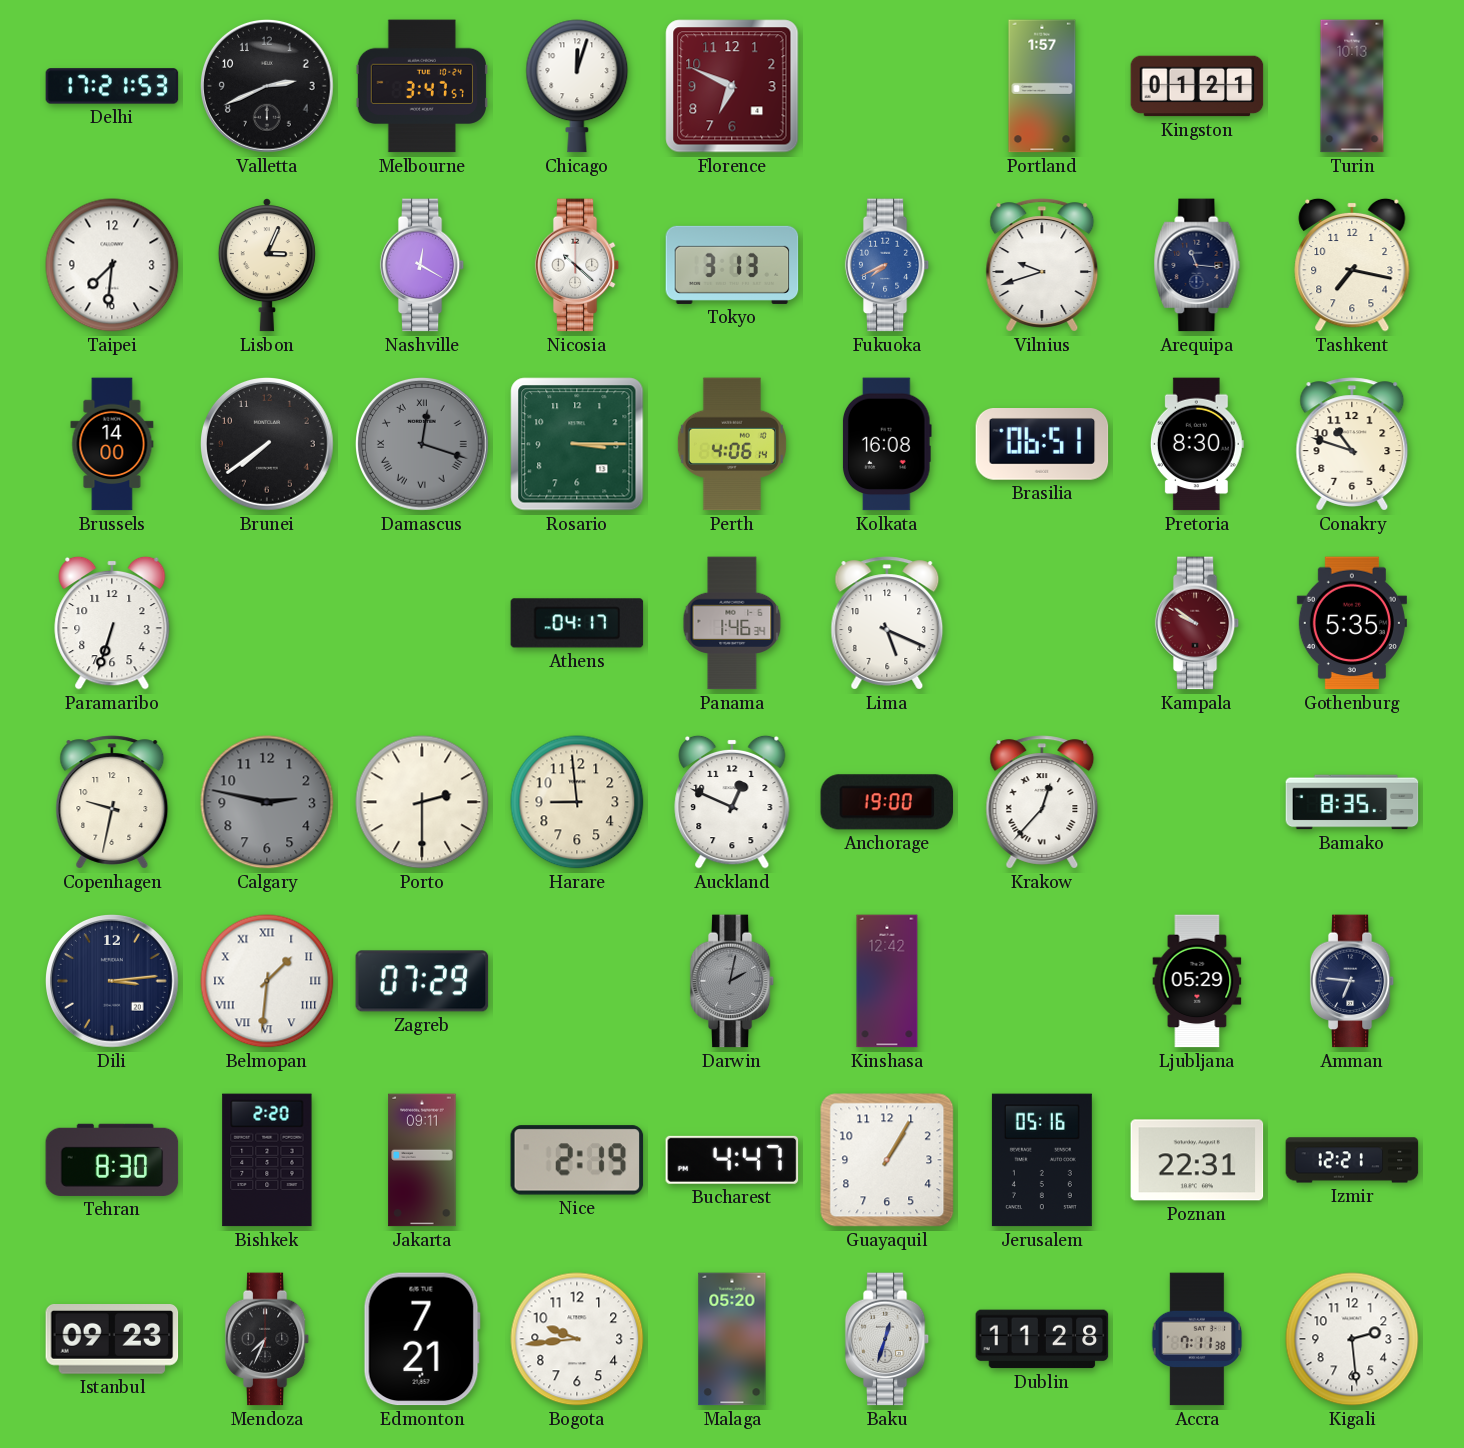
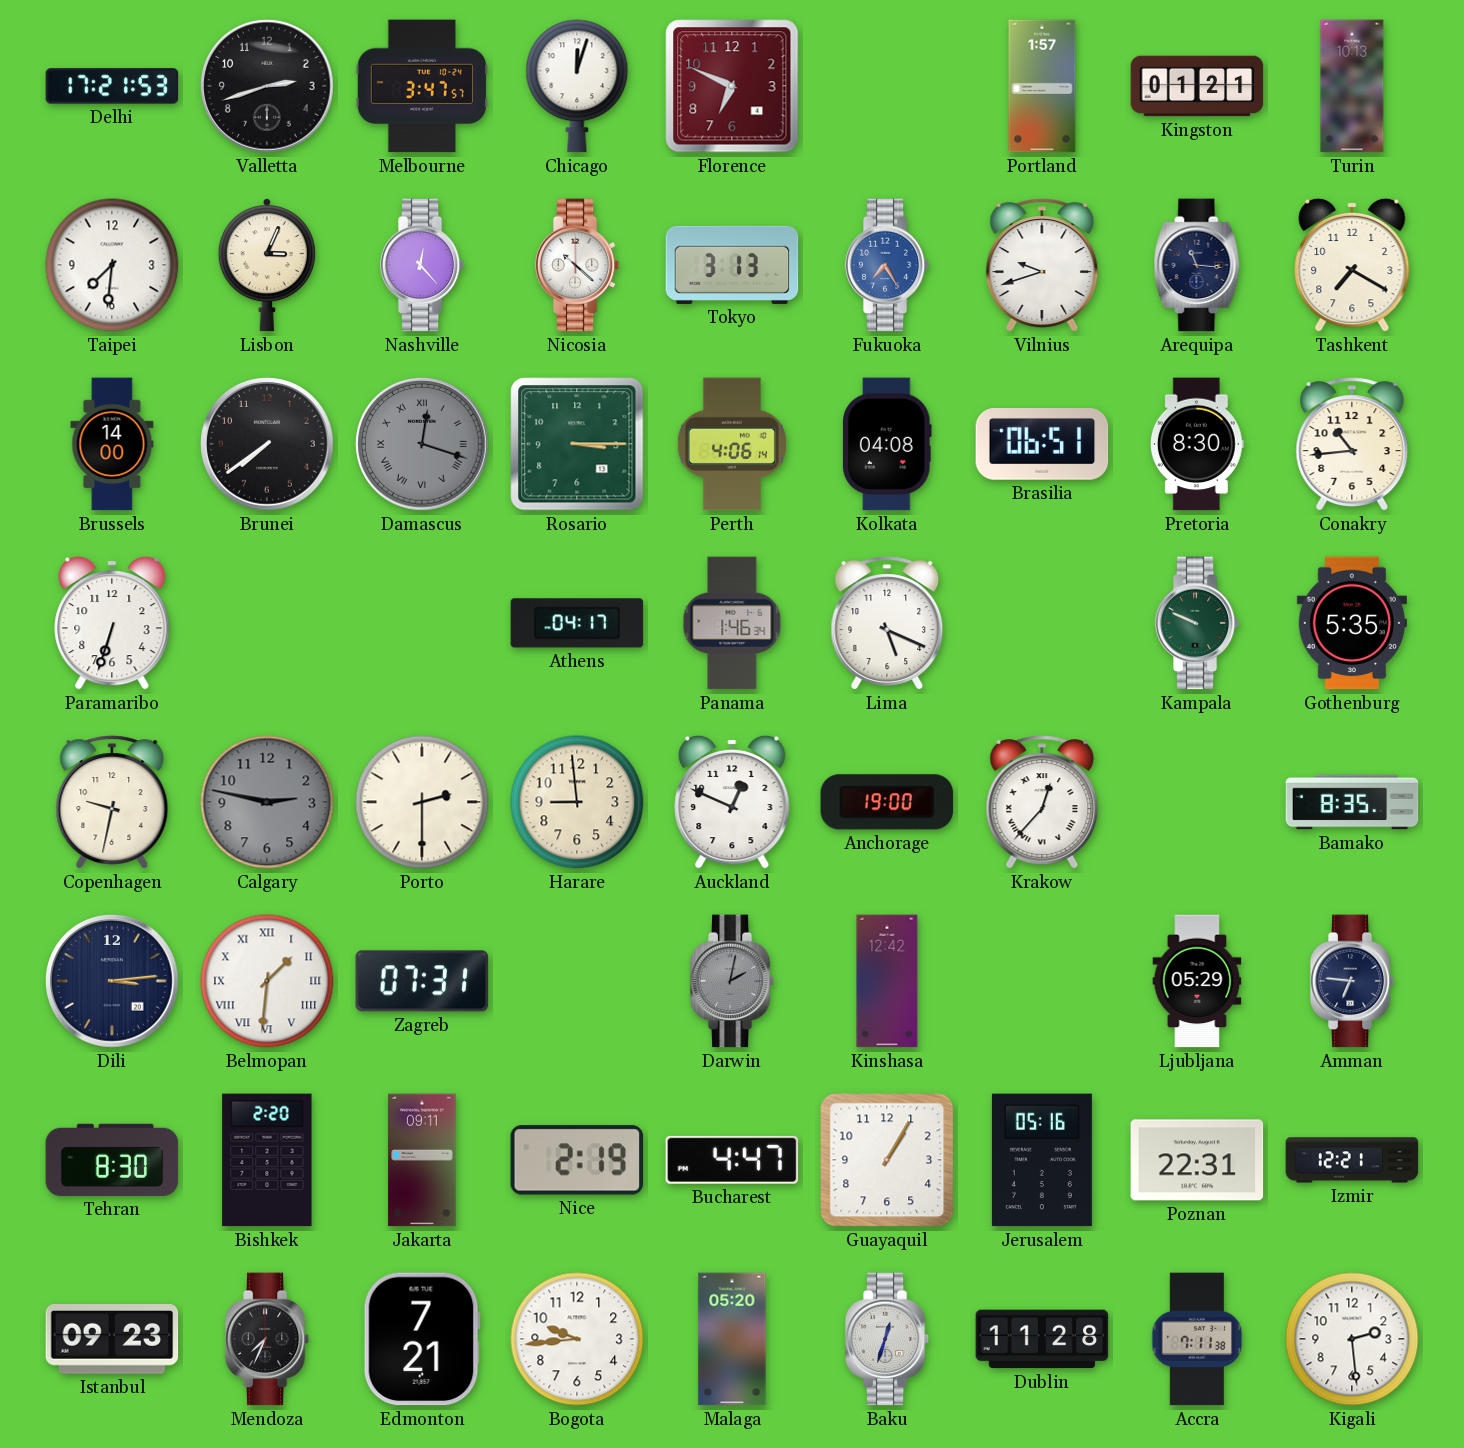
Valletta: 2:41 -> 2:42 (268, 87)
Nashville: 12:20 -> 12:23 (422, 265)
Fukuoka: 7:41 -> 7:25 (887, 265)
Tashkent: 7:17 -> 7:20 (1352, 265)
Kolkata: 16:08 -> 04:08 (888, 444)
Conakry: 10:48 -> 10:44 (1352, 444)
Kampala: 9:51 -> 9:49 (1197, 623)
Kampala dial: burgundy -> green (1197, 623)
Zagreb: 07:29 -> 07:31 (422, 981)
